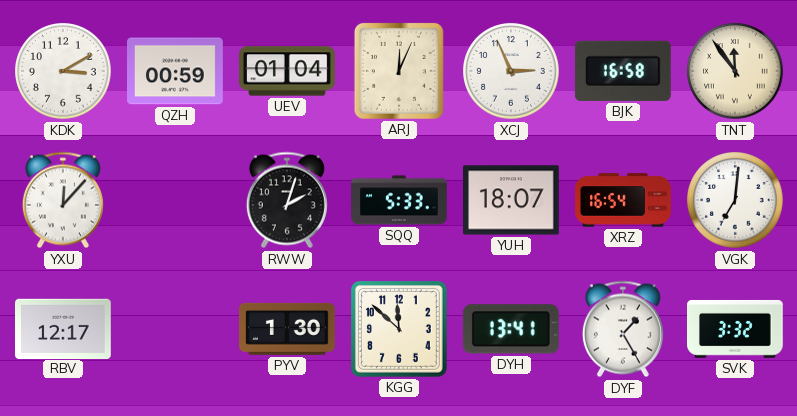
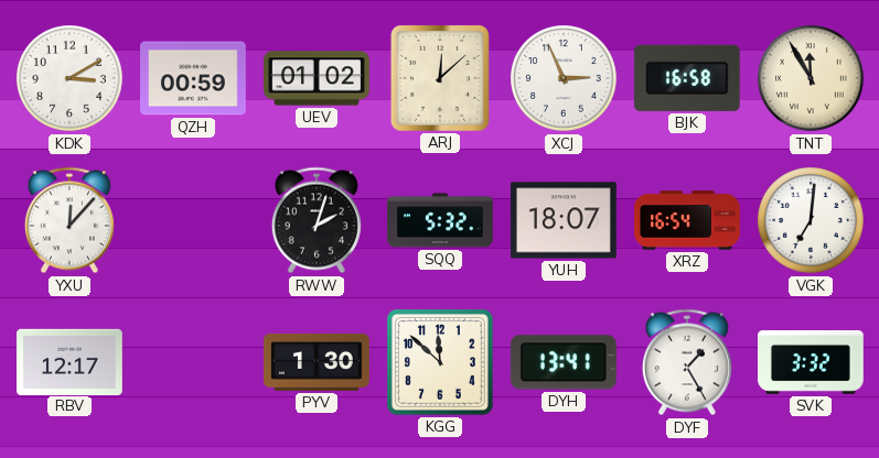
UEV: 01:04 -> 01:02 (318, 78)
ARJ: 12:04 -> 12:08 (440, 78)
TNT: 11:54 -> 11:55 (812, 79)
SQQ: 5:33 -> 5:32 (441, 220)
